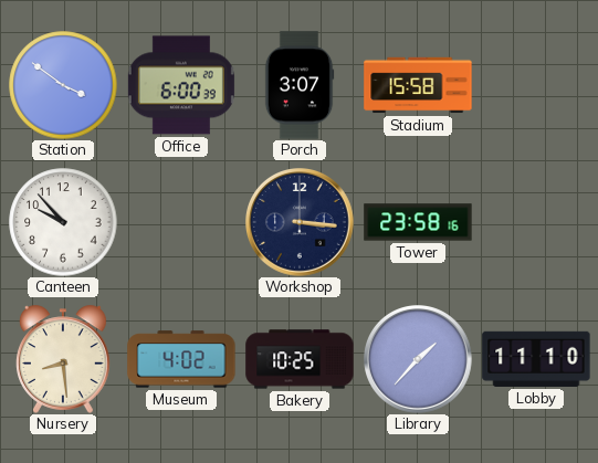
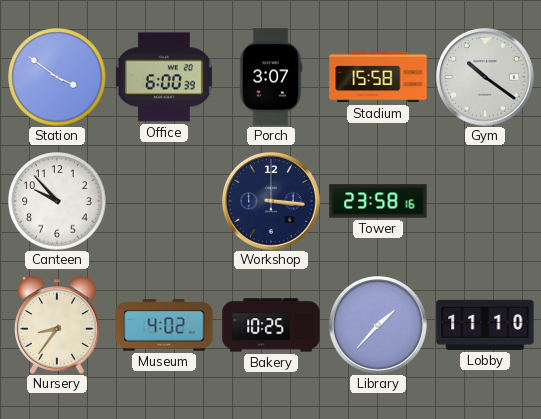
Gym: none -> 10:21 (485, 77)
Nursery: 8:29 -> 8:36 (58, 325)
